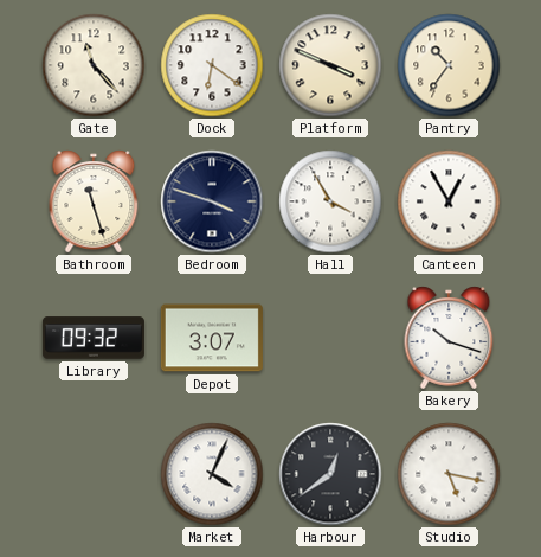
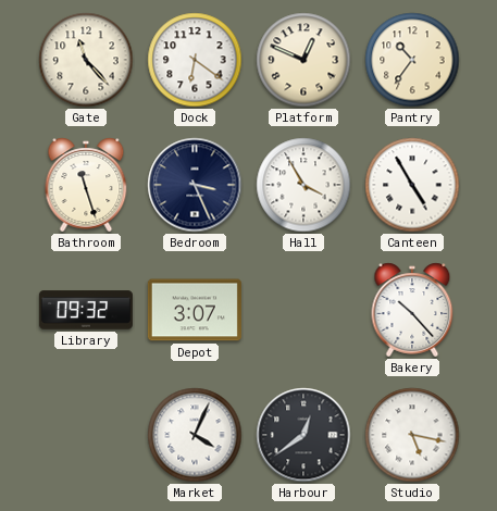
Platform: 3:49 -> 12:49 (303, 60)
Bedroom: 3:48 -> 3:26 (195, 185)
Canteen: 12:55 -> 4:55 (412, 185)
Bakery: 10:18 -> 10:23 (412, 310)
